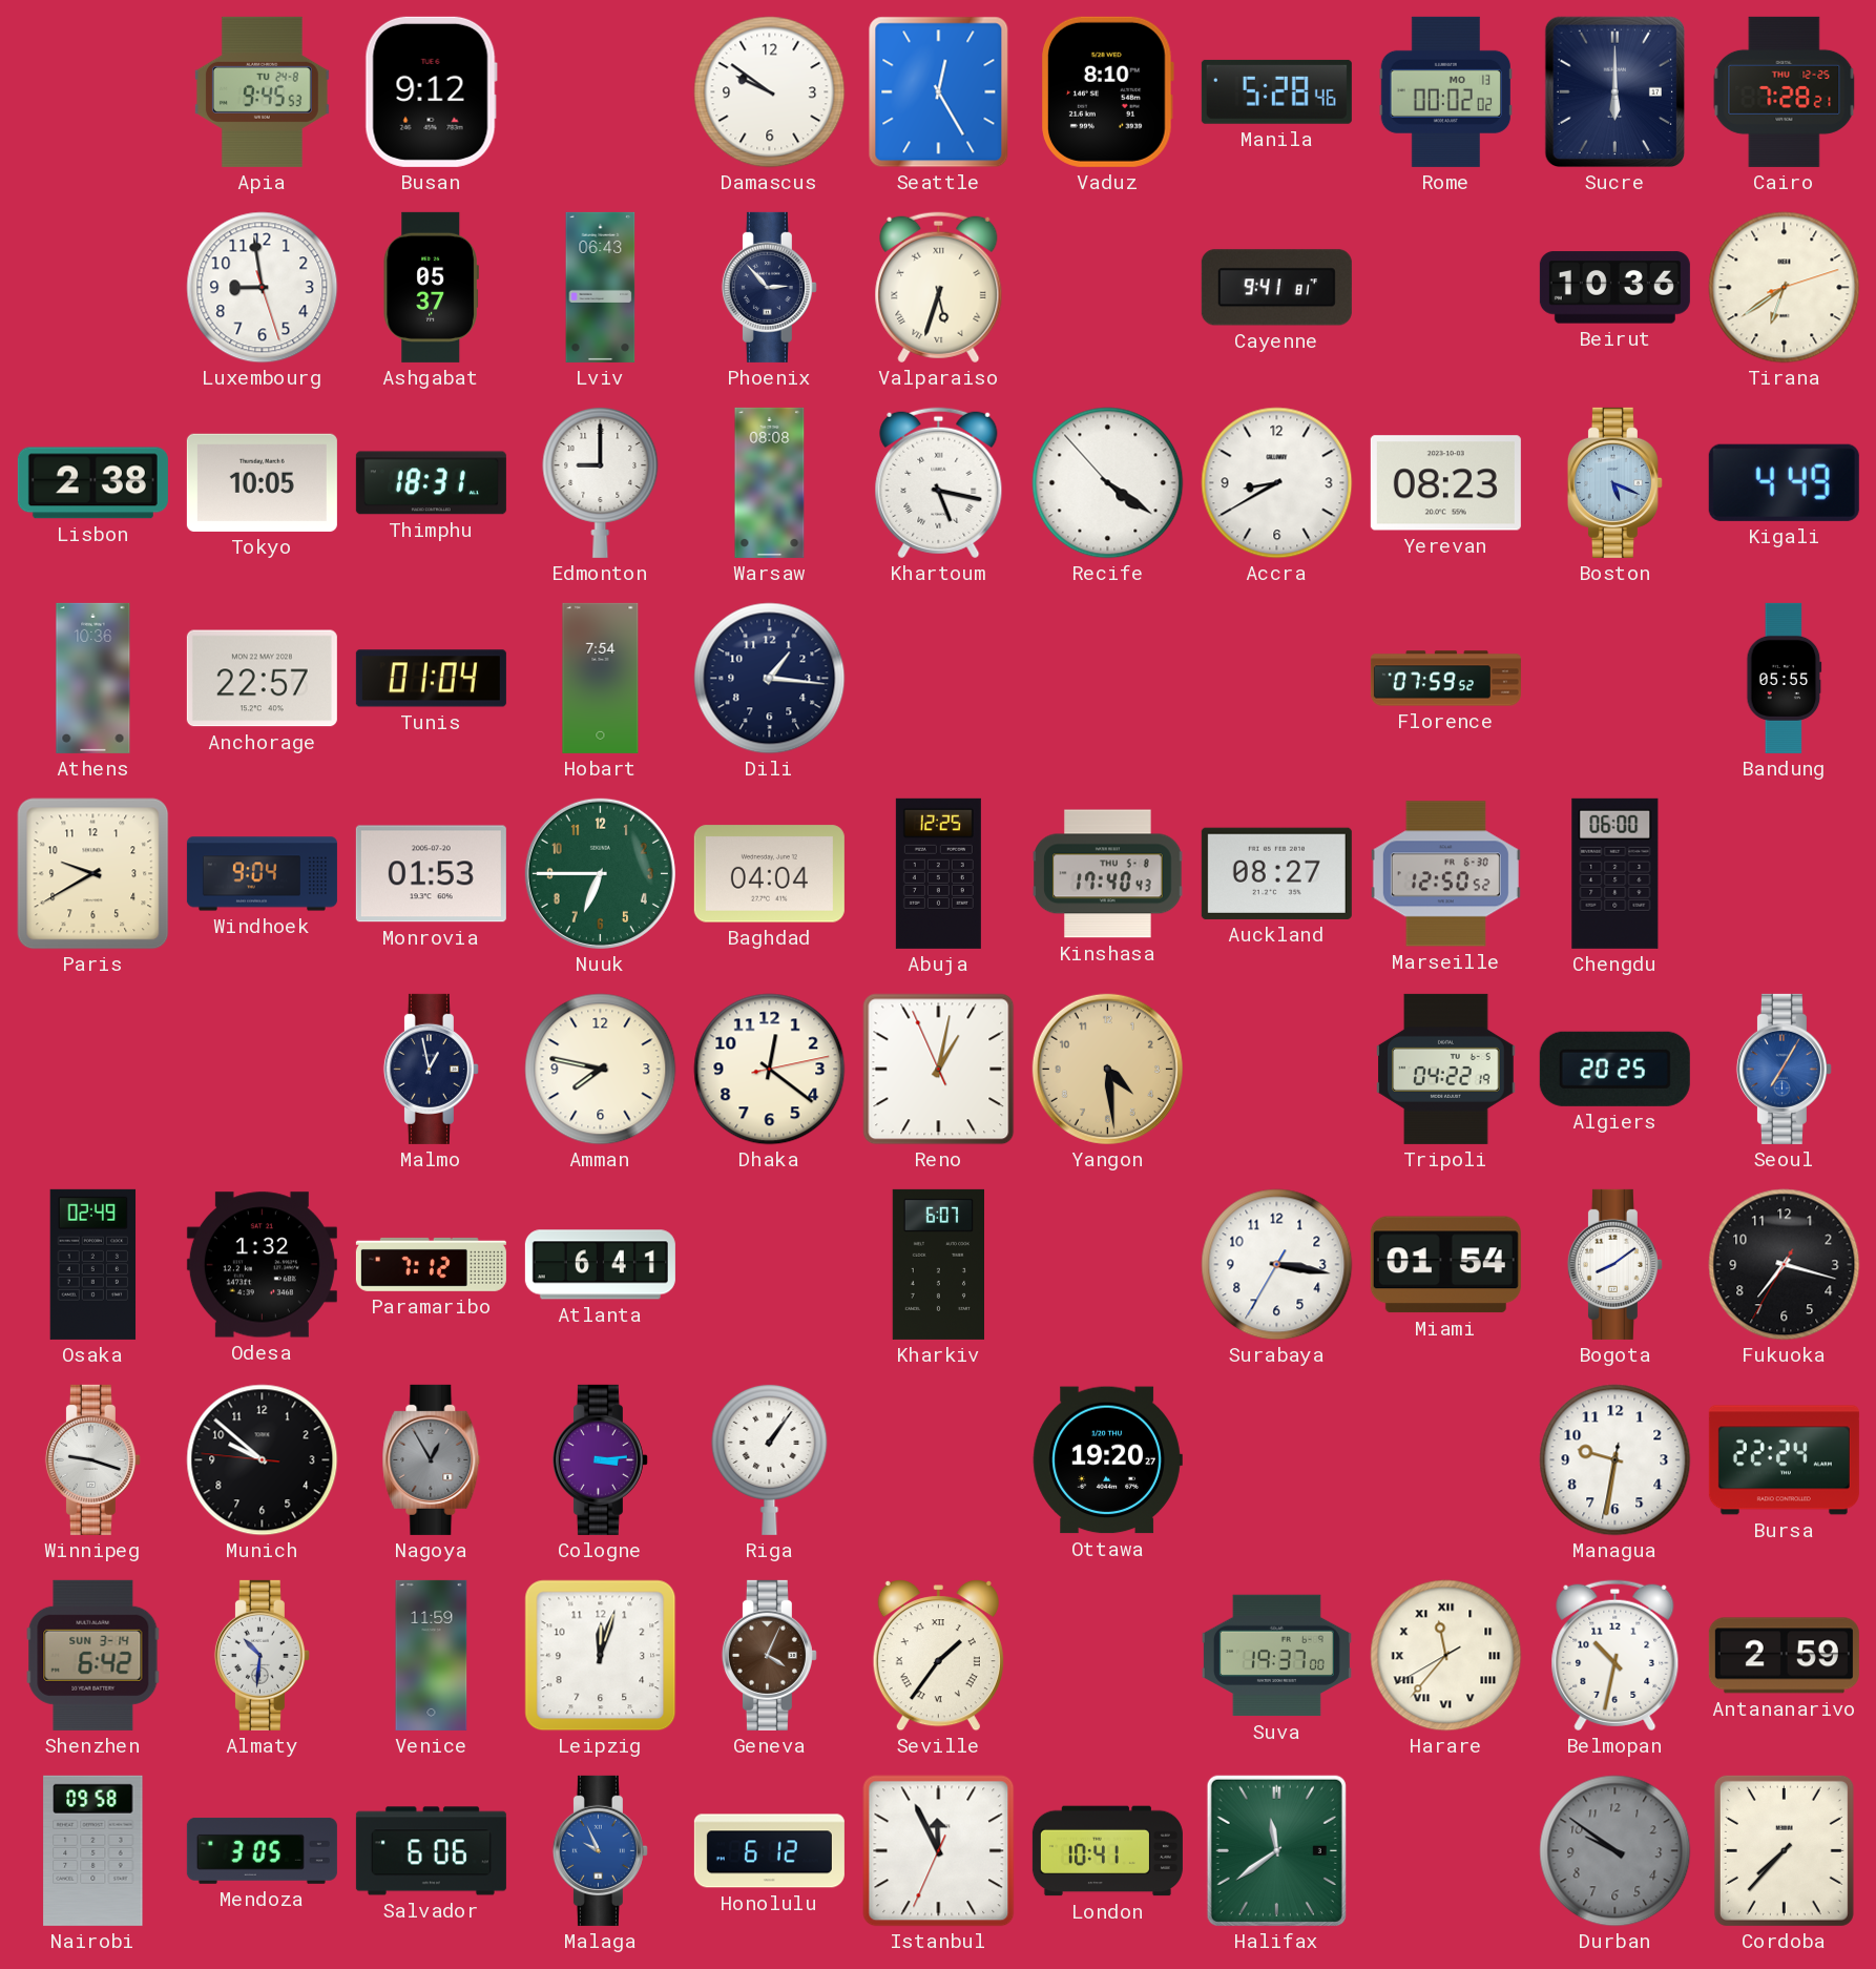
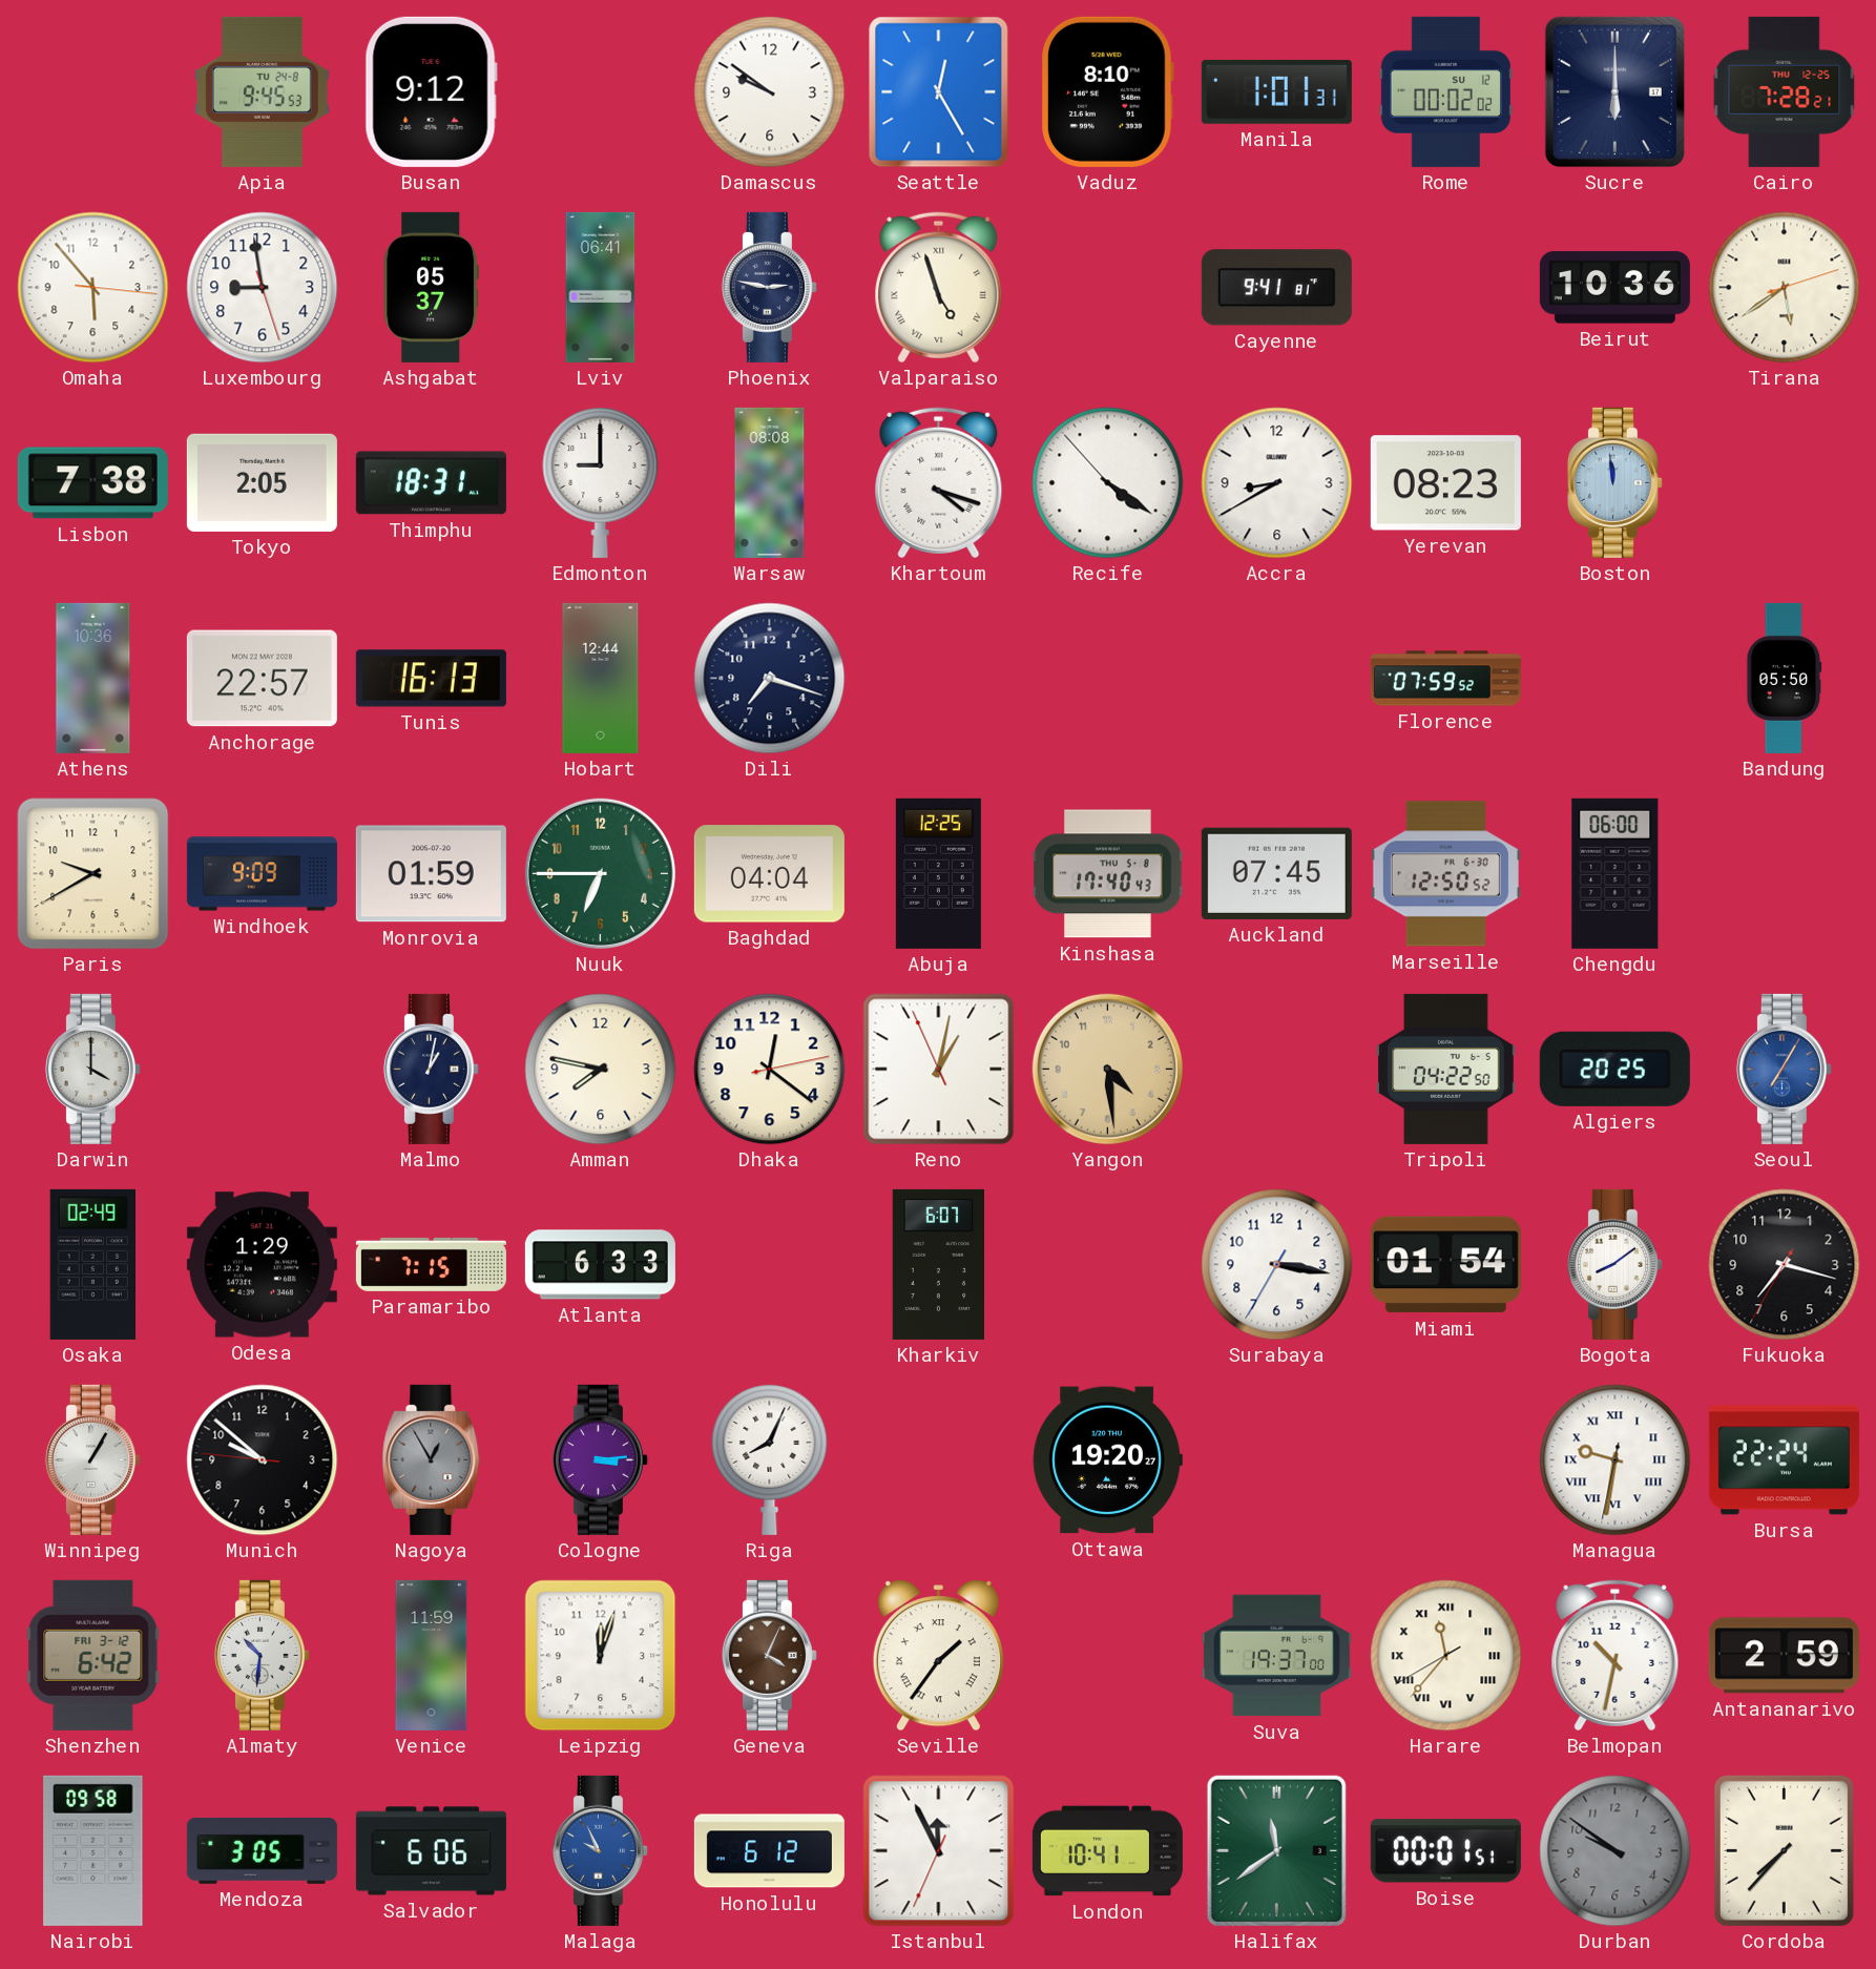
Manila: 5:28 -> 1:01 (1276, 91)
Rome date: MO 13 -> SU 12 (1445, 91)
Omaha: none -> 5:53 (93, 288)
Lviv: 06:43 -> 06:41 (601, 287)
Phoenix: 2:53 -> 2:47 (769, 287)
Valparaiso: 5:33 -> 4:57 (939, 288)
Tirana: 6:39 -> 5:39 (1785, 288)
Lisbon: 2:38 -> 7:38 (92, 483)
Tokyo: 10:05 -> 2:05 (262, 482)
Khartoum: 5:17 -> 4:18 (939, 483)
Boston: 5:19 -> 11:59 (1614, 482)
Kigali: 4:49 -> none (1784, 482)
Tunis: 01:04 -> 16:13 (431, 679)
Hobart: 7:54 -> 12:44 (601, 678)
Dili: 1:16 -> 7:18 (770, 679)
Bandung: 05:55 -> 05:50 (1785, 678)
Windhoek: 9:04 -> 9:09 (262, 874)
Monrovia: 01:53 -> 01:59 (431, 874)
Auckland: 08:27 -> 07:45 (1276, 873)
Darwin: none -> 4:00 (92, 1069)
Malmo: 12:58 -> 1:02 (431, 1069)
Tripoli: 04:22:19 -> 04:22:50 (1446, 1069)
Odesa: 1:32 -> 1:29 (262, 1265)
Paramaribo: 7:12 -> 7:15 (431, 1264)
Atlanta: 6:41 -> 6:33 (600, 1265)
Winnipeg: 9:18 -> 1:05 (92, 1459)
Riga: 1:06 -> 8:04 (770, 1459)
Managua numerals: Arabic -> Roman (1616, 1460)
Shenzhen date: SUN 3-14 -> FRI 3-12 (93, 1655)
Boise: none -> 00:01 (1445, 1851)
